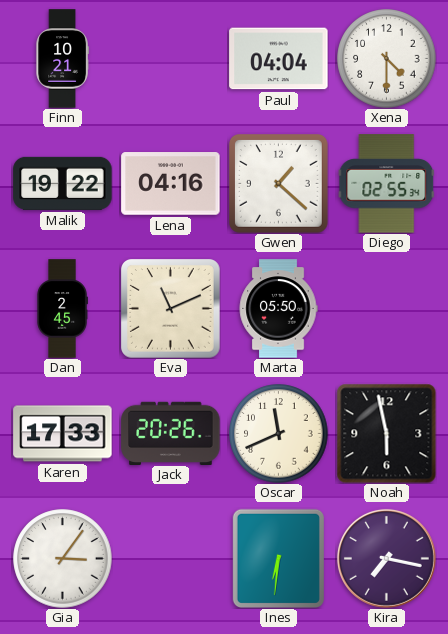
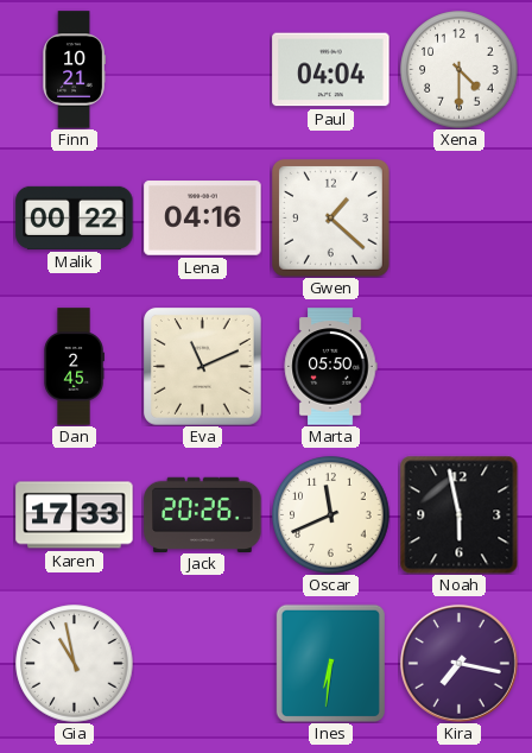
Malik: 19:22 -> 00:22 (75, 217)
Diego: 02:55 -> none (387, 184)
Gia: 3:06 -> 10:58 (75, 664)
